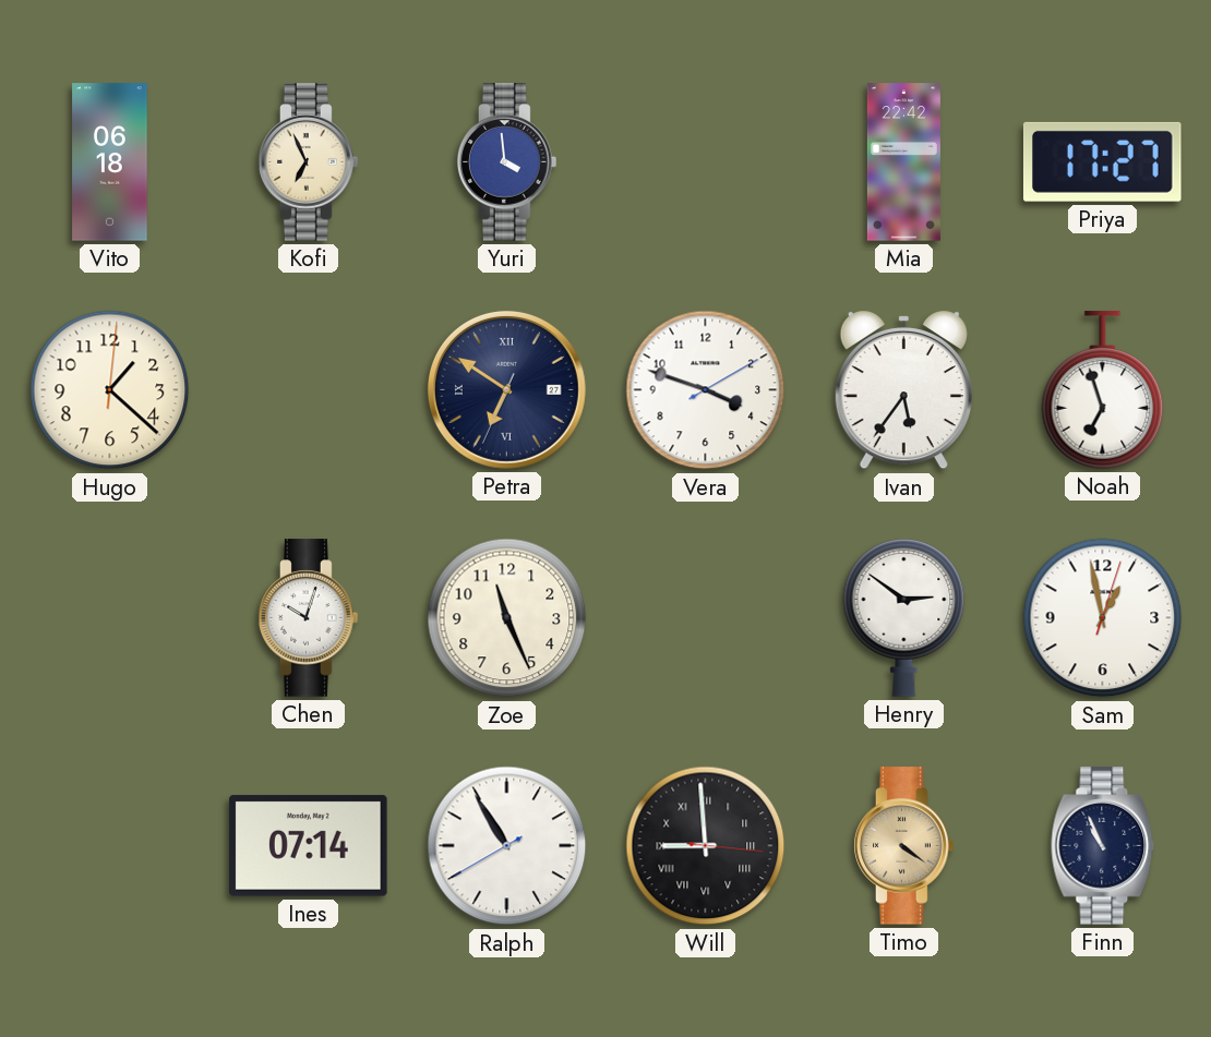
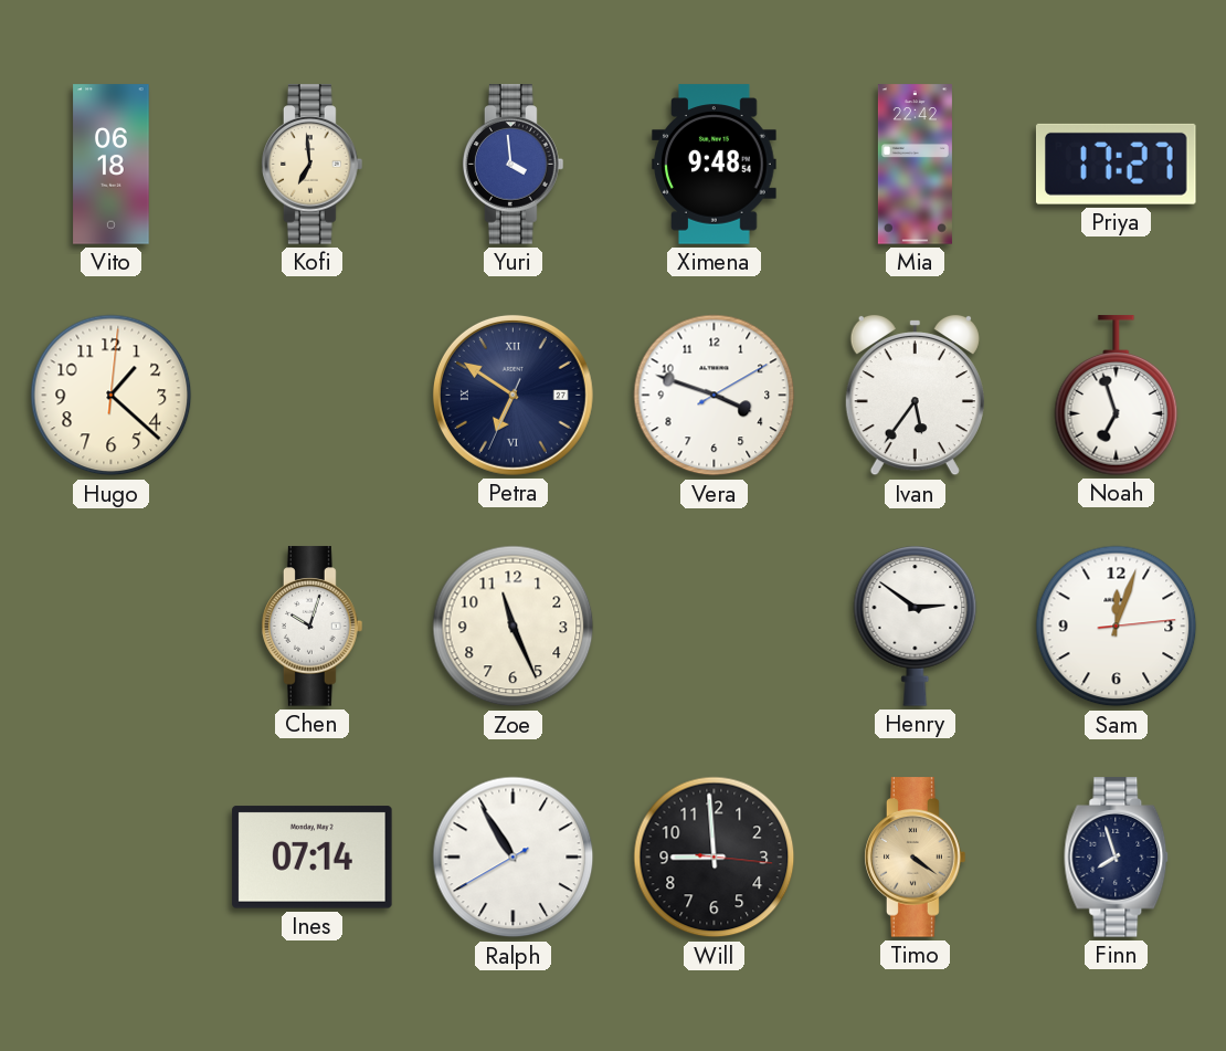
Kofi: 6:56 -> 6:59 (313, 165)
Ximena: none -> 9:48 (715, 165)
Sam: 12:58 -> 12:03 (1117, 627)
Will numerals: Roman -> Arabic (715, 858)
Finn: 10:56 -> 7:57 (1117, 858)
